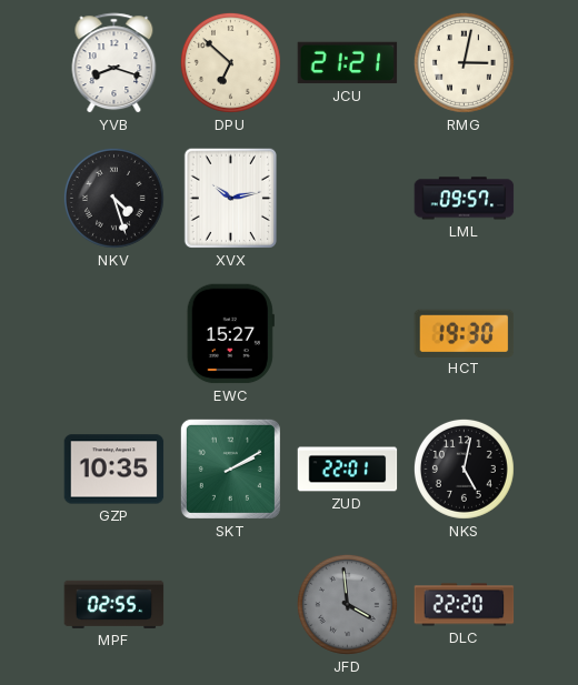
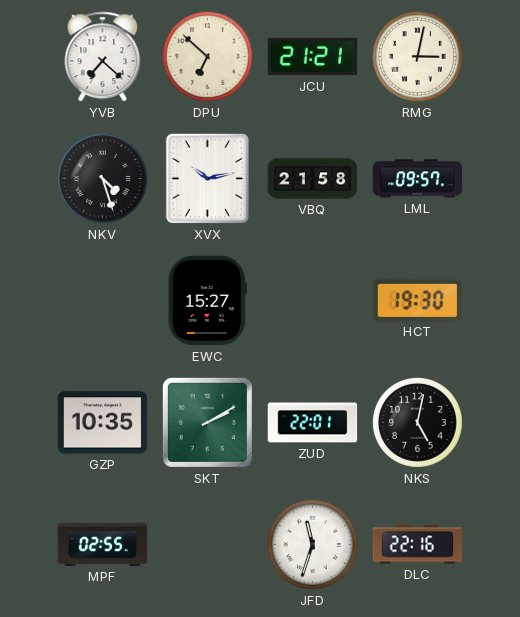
YVB: 8:18 -> 7:22 (103, 57)
VBQ: none -> 21:58 (313, 179)
JFD: 3:59 -> 11:33 (312, 544)
JFD dial: grey -> white (312, 544)
DLC: 22:20 -> 22:16 (418, 545)
